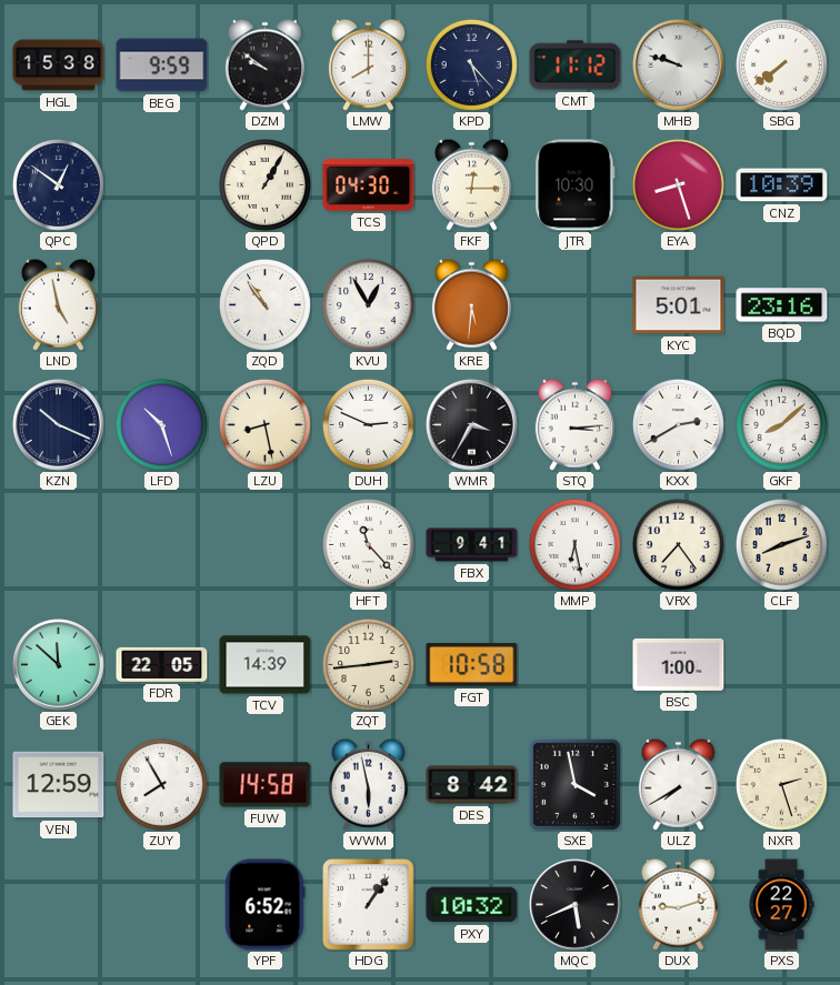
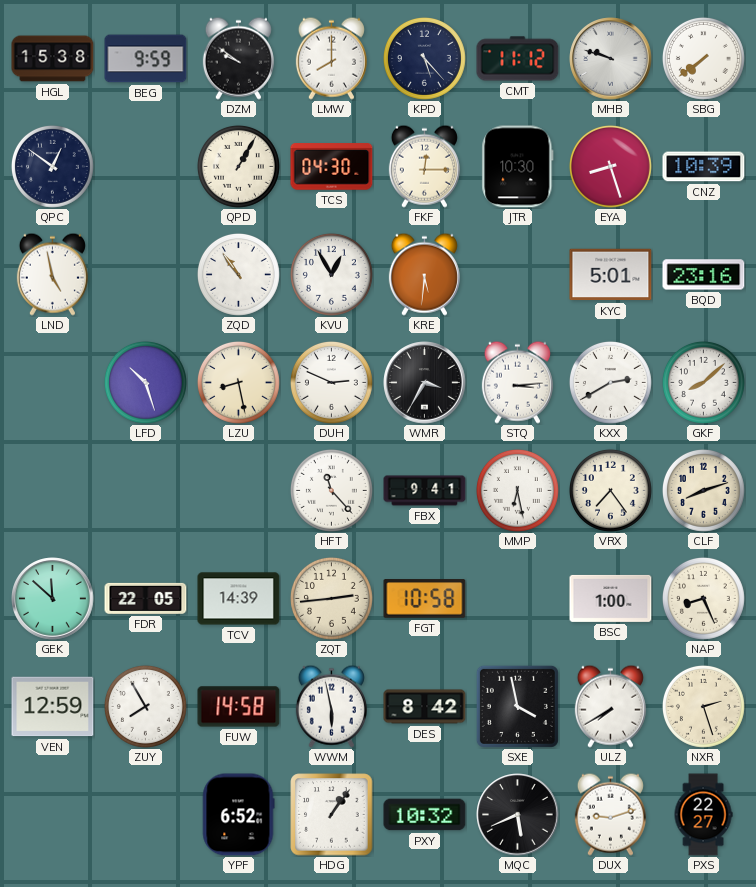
KZN: 10:19 -> none (59, 425)
NAP: none -> 8:26 (703, 598)
